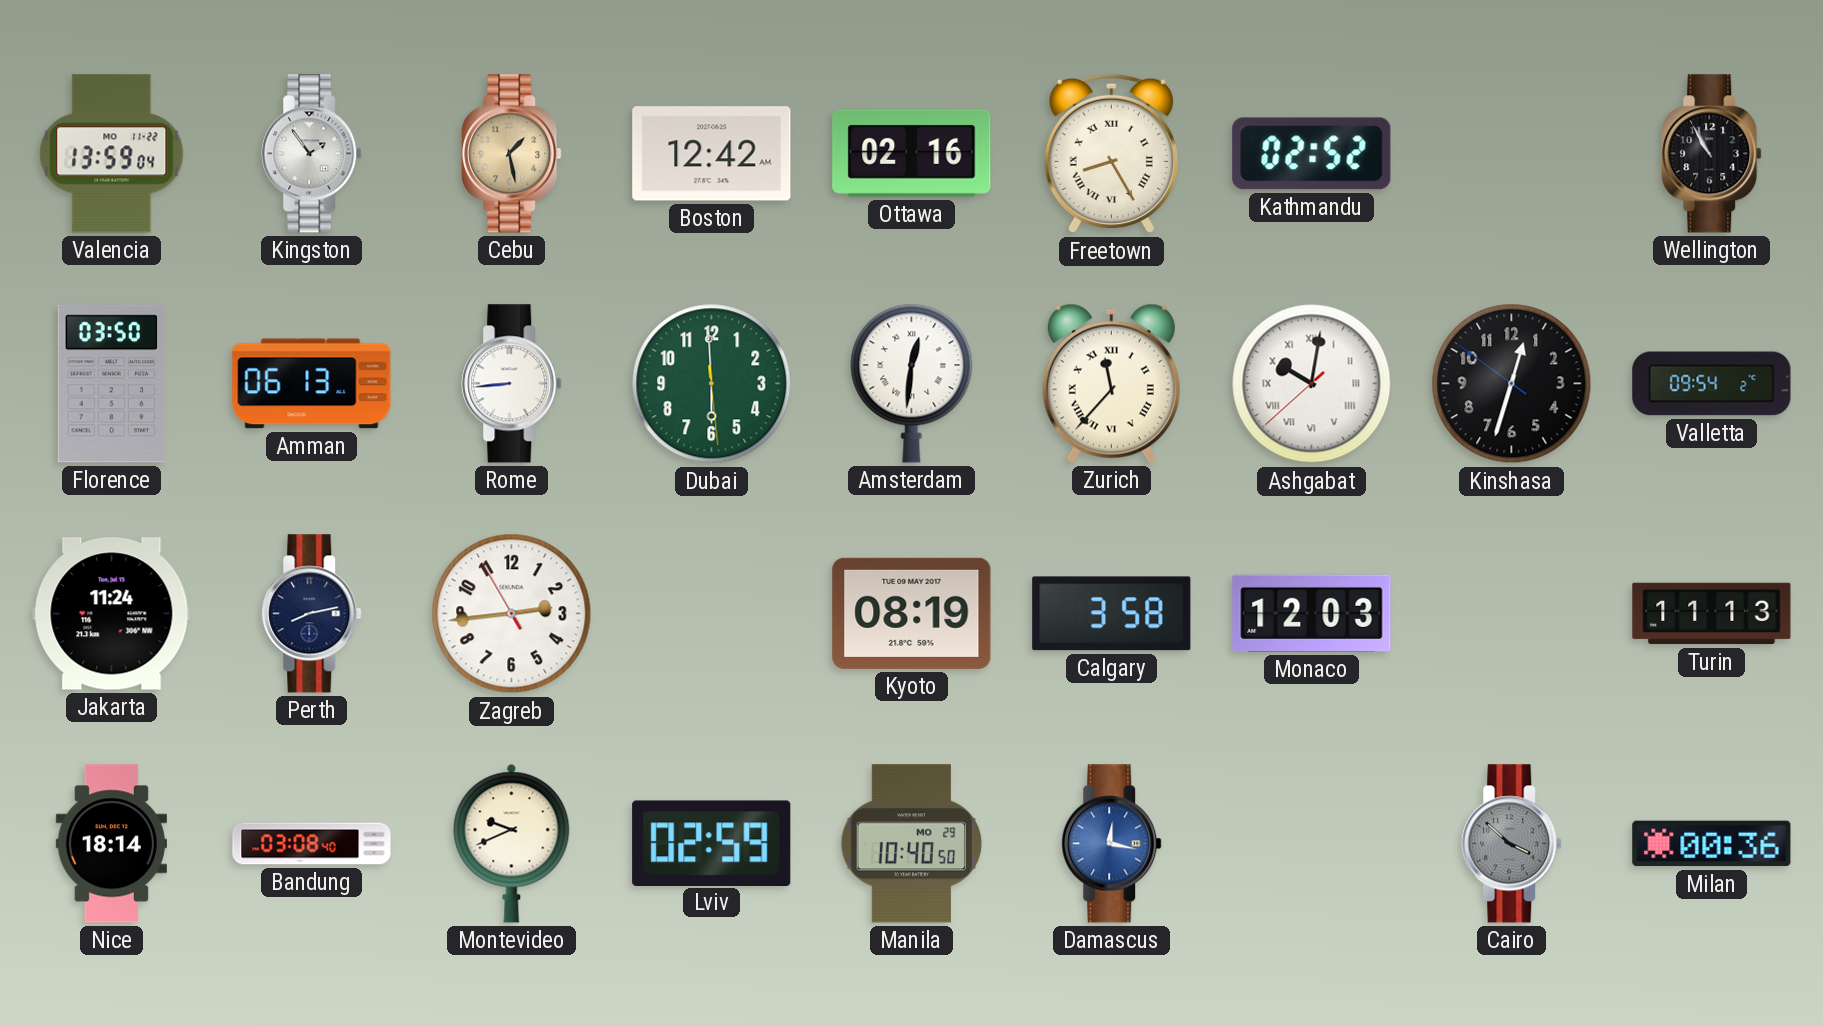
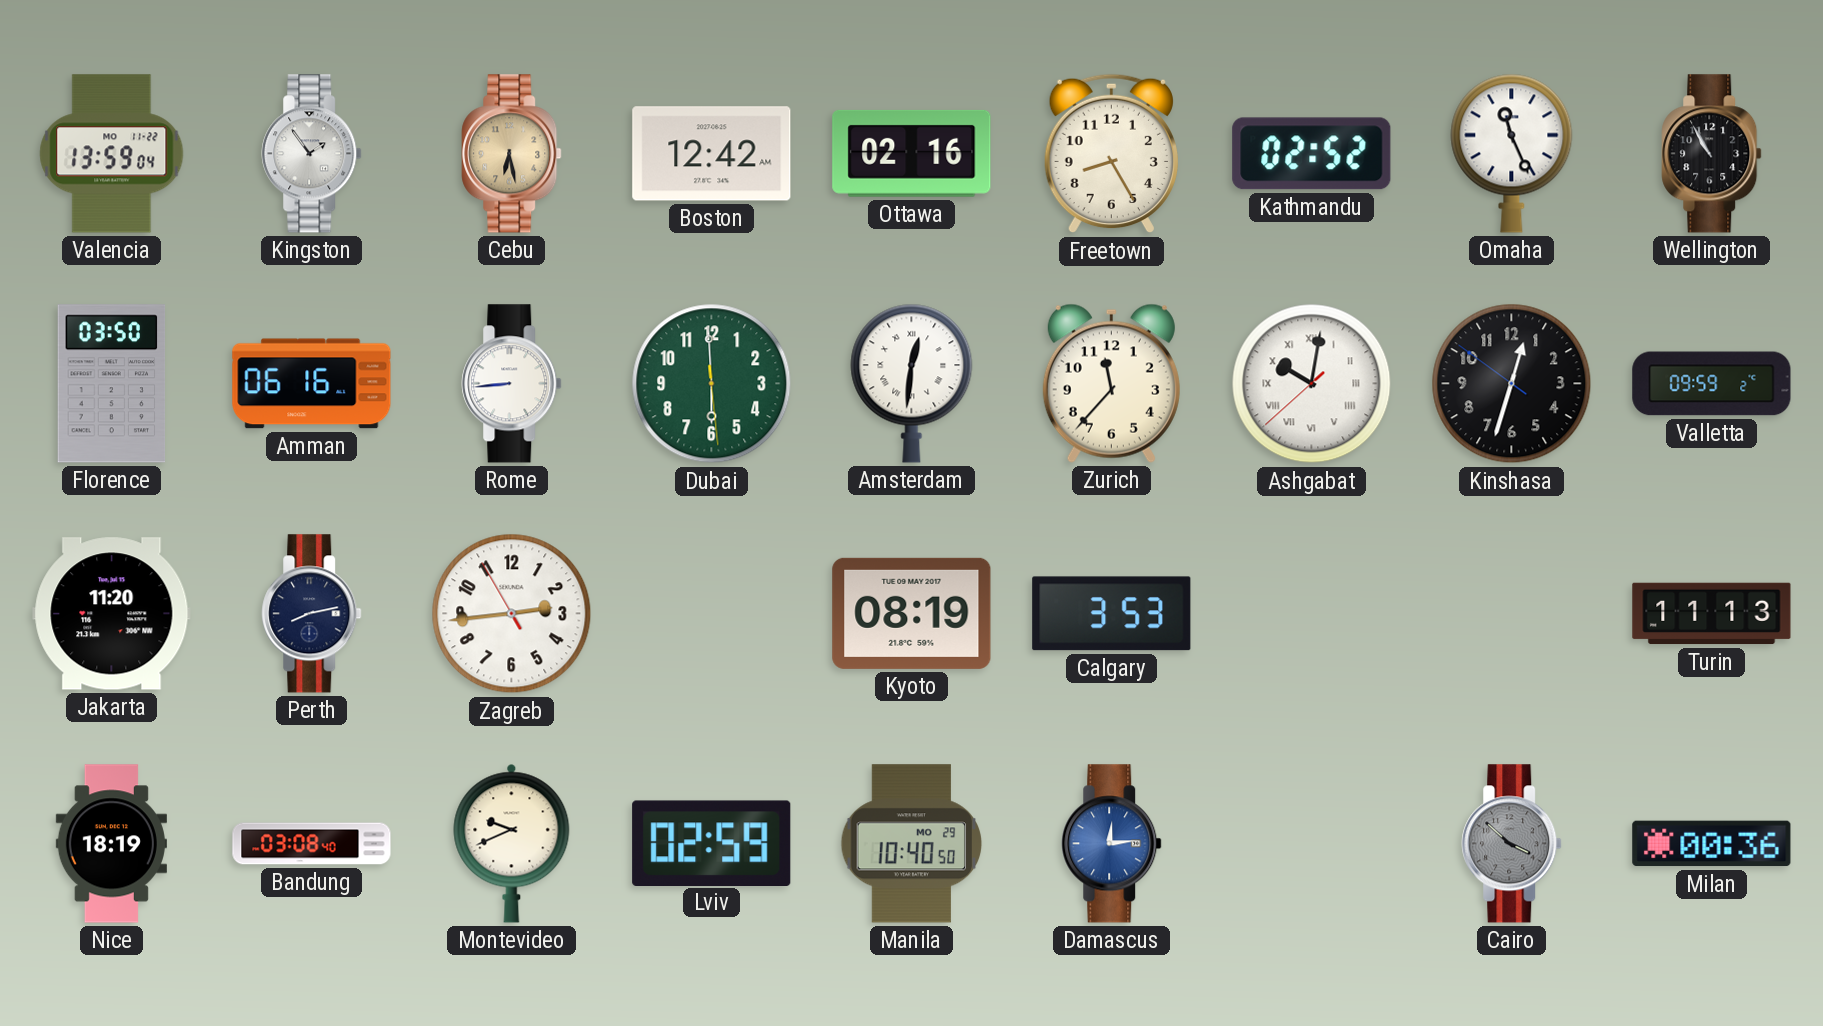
Cebu: 1:28 -> 6:28 (512, 154)
Freetown numerals: Roman -> Arabic (1111, 154)
Omaha: none -> 11:26 (1512, 153)
Amman: 06:13 -> 06:16 (312, 384)
Zurich numerals: Roman -> Arabic (1111, 383)
Valletta: 09:54 -> 09:59 (1712, 384)
Jakarta: 11:24 -> 11:20 (112, 614)
Calgary: 3:58 -> 3:53 (1112, 614)
Monaco: 12:03 -> none (1312, 613)
Nice: 18:14 -> 18:19 (111, 844)
Damascus: 12:17 -> 12:14 (1112, 844)
